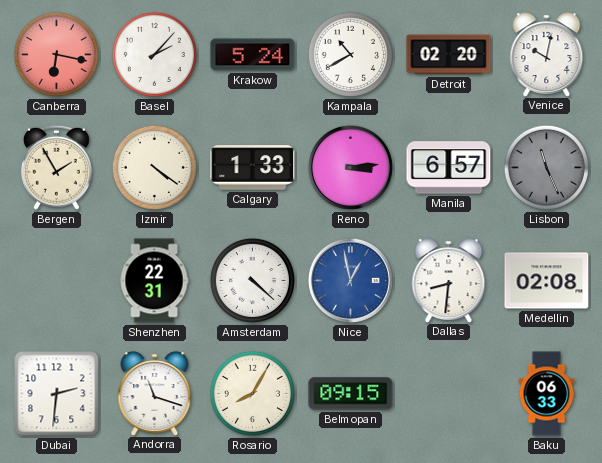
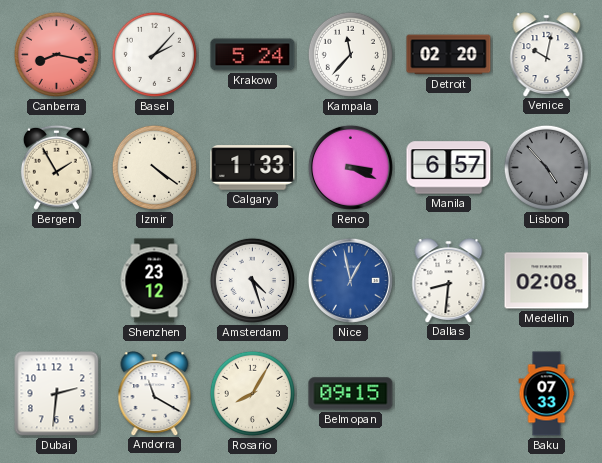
Canberra: 6:17 -> 8:17 (56, 54)
Kampala: 10:40 -> 11:37 (350, 54)
Reno: 3:14 -> 3:19 (350, 167)
Lisbon: 11:26 -> 4:53 (546, 167)
Shenzhen: 22:31 -> 23:12 (154, 281)
Amsterdam: 4:22 -> 4:27 (252, 280)
Andorra: 11:18 -> 11:20 (155, 393)
Baku: 06:33 -> 07:33 (547, 394)
